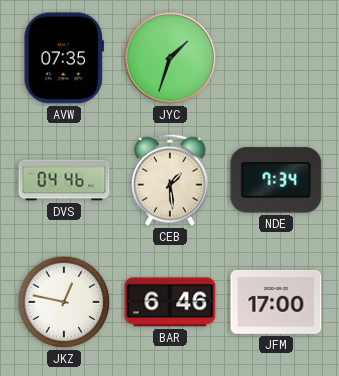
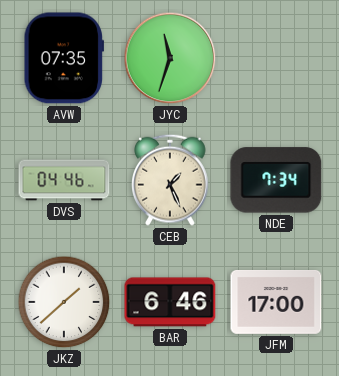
JYC: 1:33 -> 11:33 (170, 58)
CEB: 1:29 -> 1:26 (171, 180)
JKZ: 12:47 -> 1:38 (64, 302)
